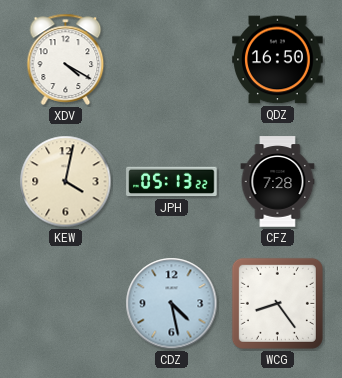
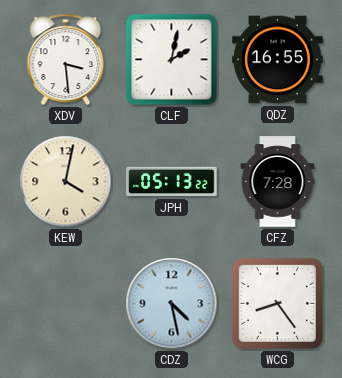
XDV: 4:20 -> 3:29 (66, 59)
CLF: none -> 2:02 (172, 60)
QDZ: 16:50 -> 16:55 (278, 60)
